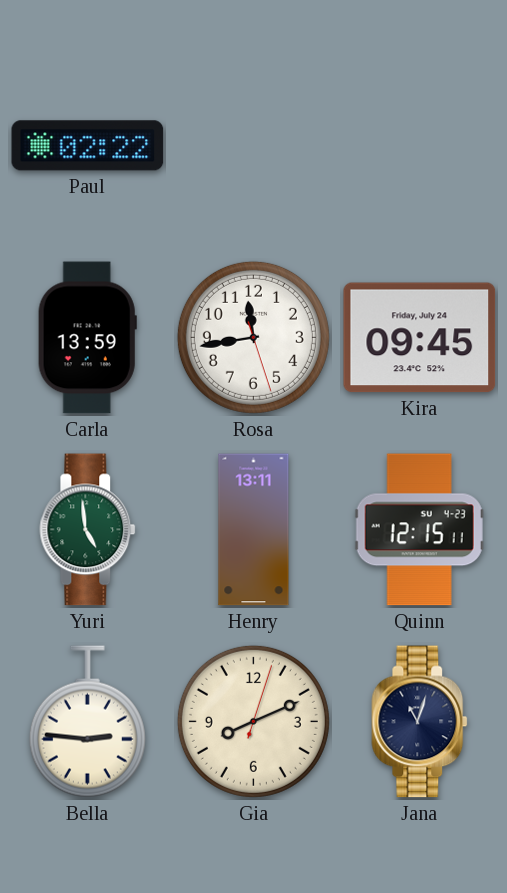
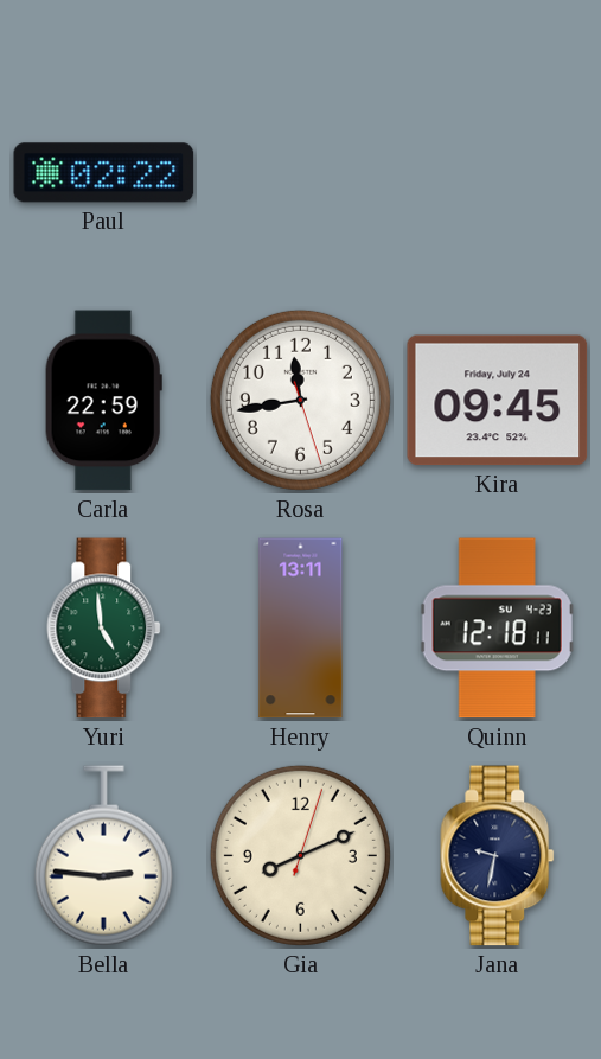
Carla: 13:59 -> 22:59 (103, 401)
Quinn: 12:15 -> 12:18 (497, 629)
Jana: 11:03 -> 9:32 (498, 856)
